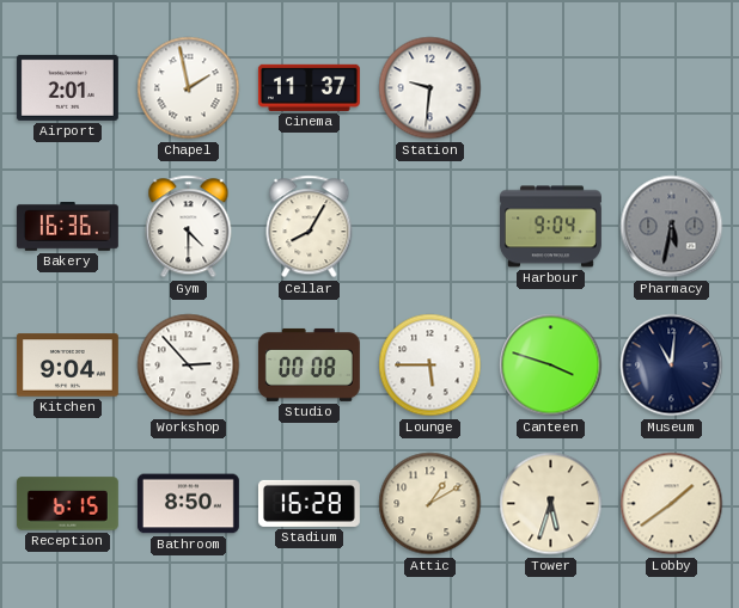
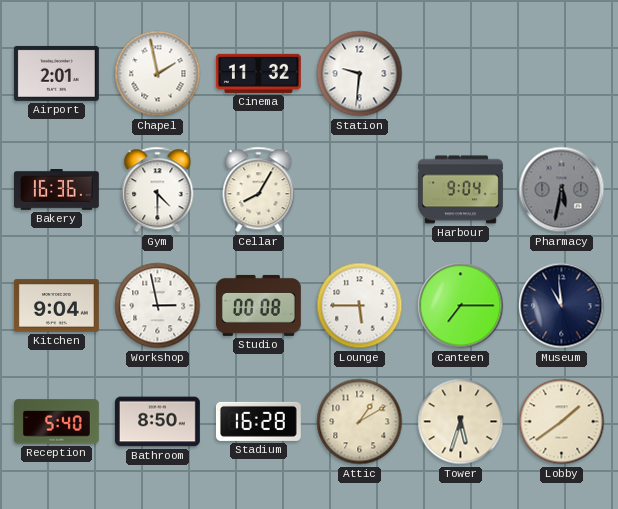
Cinema: 11:37 -> 11:32 (258, 73)
Workshop: 2:53 -> 2:58 (158, 306)
Canteen: 3:48 -> 7:15 (461, 306)
Museum: 11:01 -> 10:59 (562, 306)
Reception: 6:15 -> 5:40 (56, 422)
